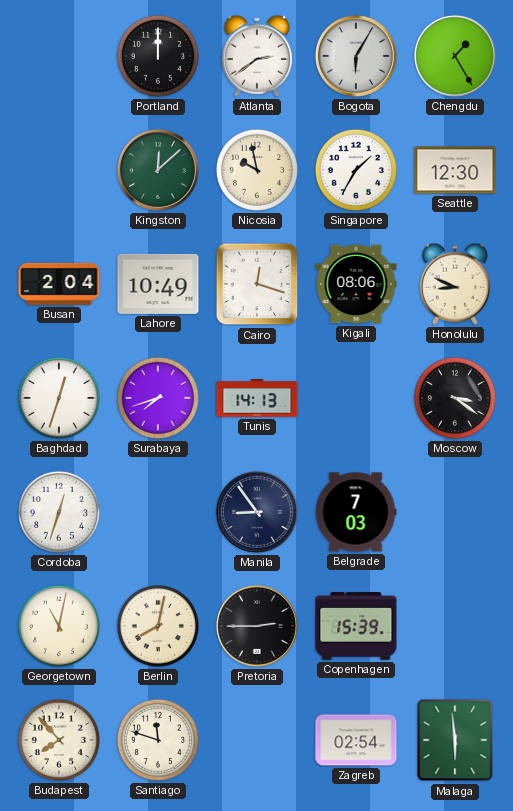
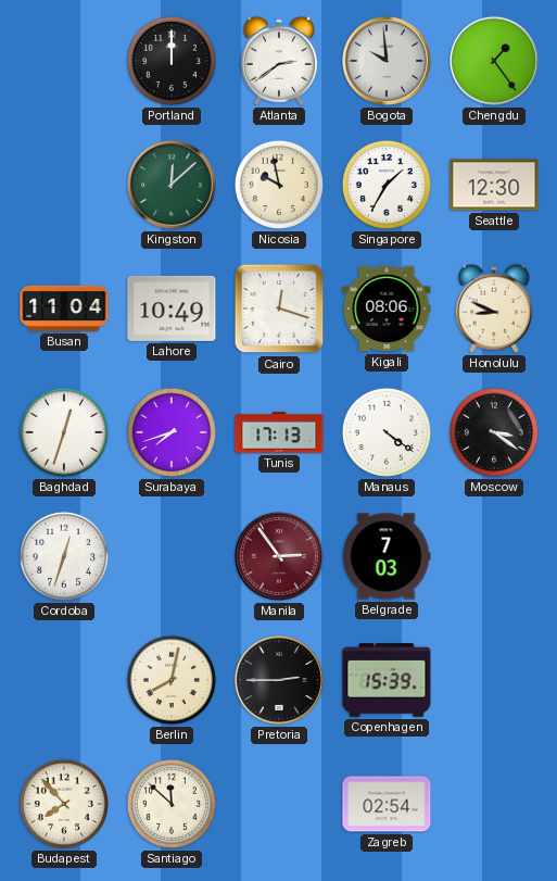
Bogota: 6:05 -> 9:59 (387, 61)
Chengdu: 1:25 -> 1:24 (494, 61)
Busan: 2:04 -> 11:04 (64, 309)
Tunis: 14:13 -> 17:13 (279, 432)
Manaus: none -> 4:21 (387, 432)
Manila: 8:54 -> 2:54 (279, 556)
Manila dial: navy -> burgundy (279, 556)
Georgetown: 11:02 -> none (59, 626)
Santiago: 11:48 -> 11:52 (172, 804)
Malaga: 5:59 -> none (455, 740)
